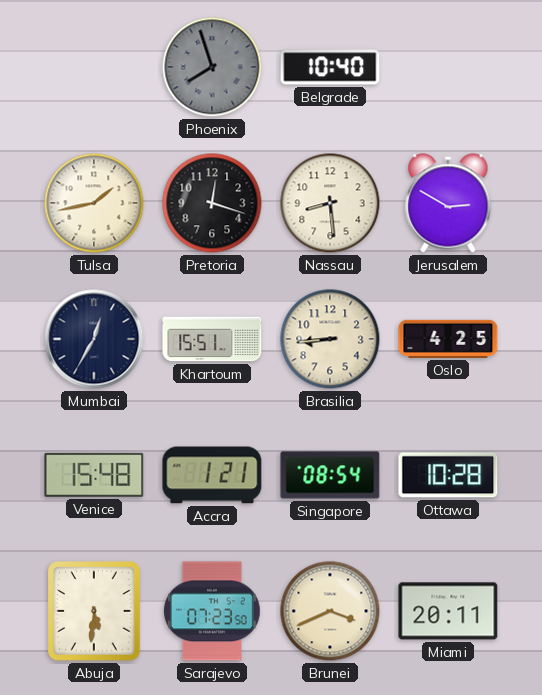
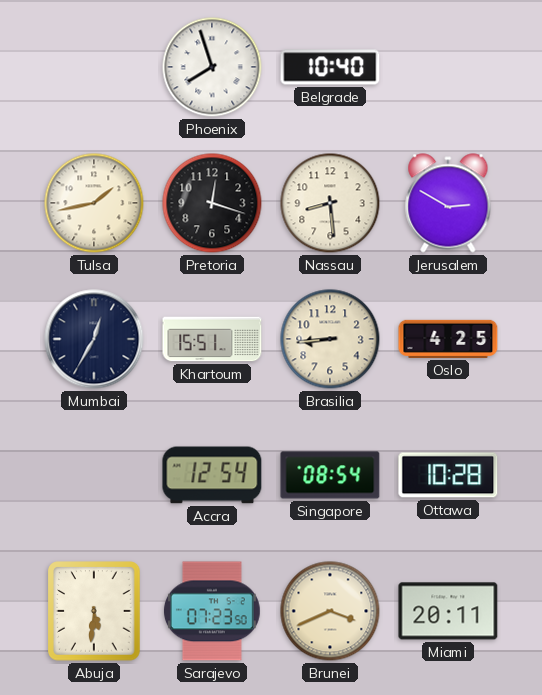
Phoenix dial: grey -> white (212, 67)
Venice: 15:48 -> none (94, 475)
Accra: 1:21 -> 12:54 (212, 475)
